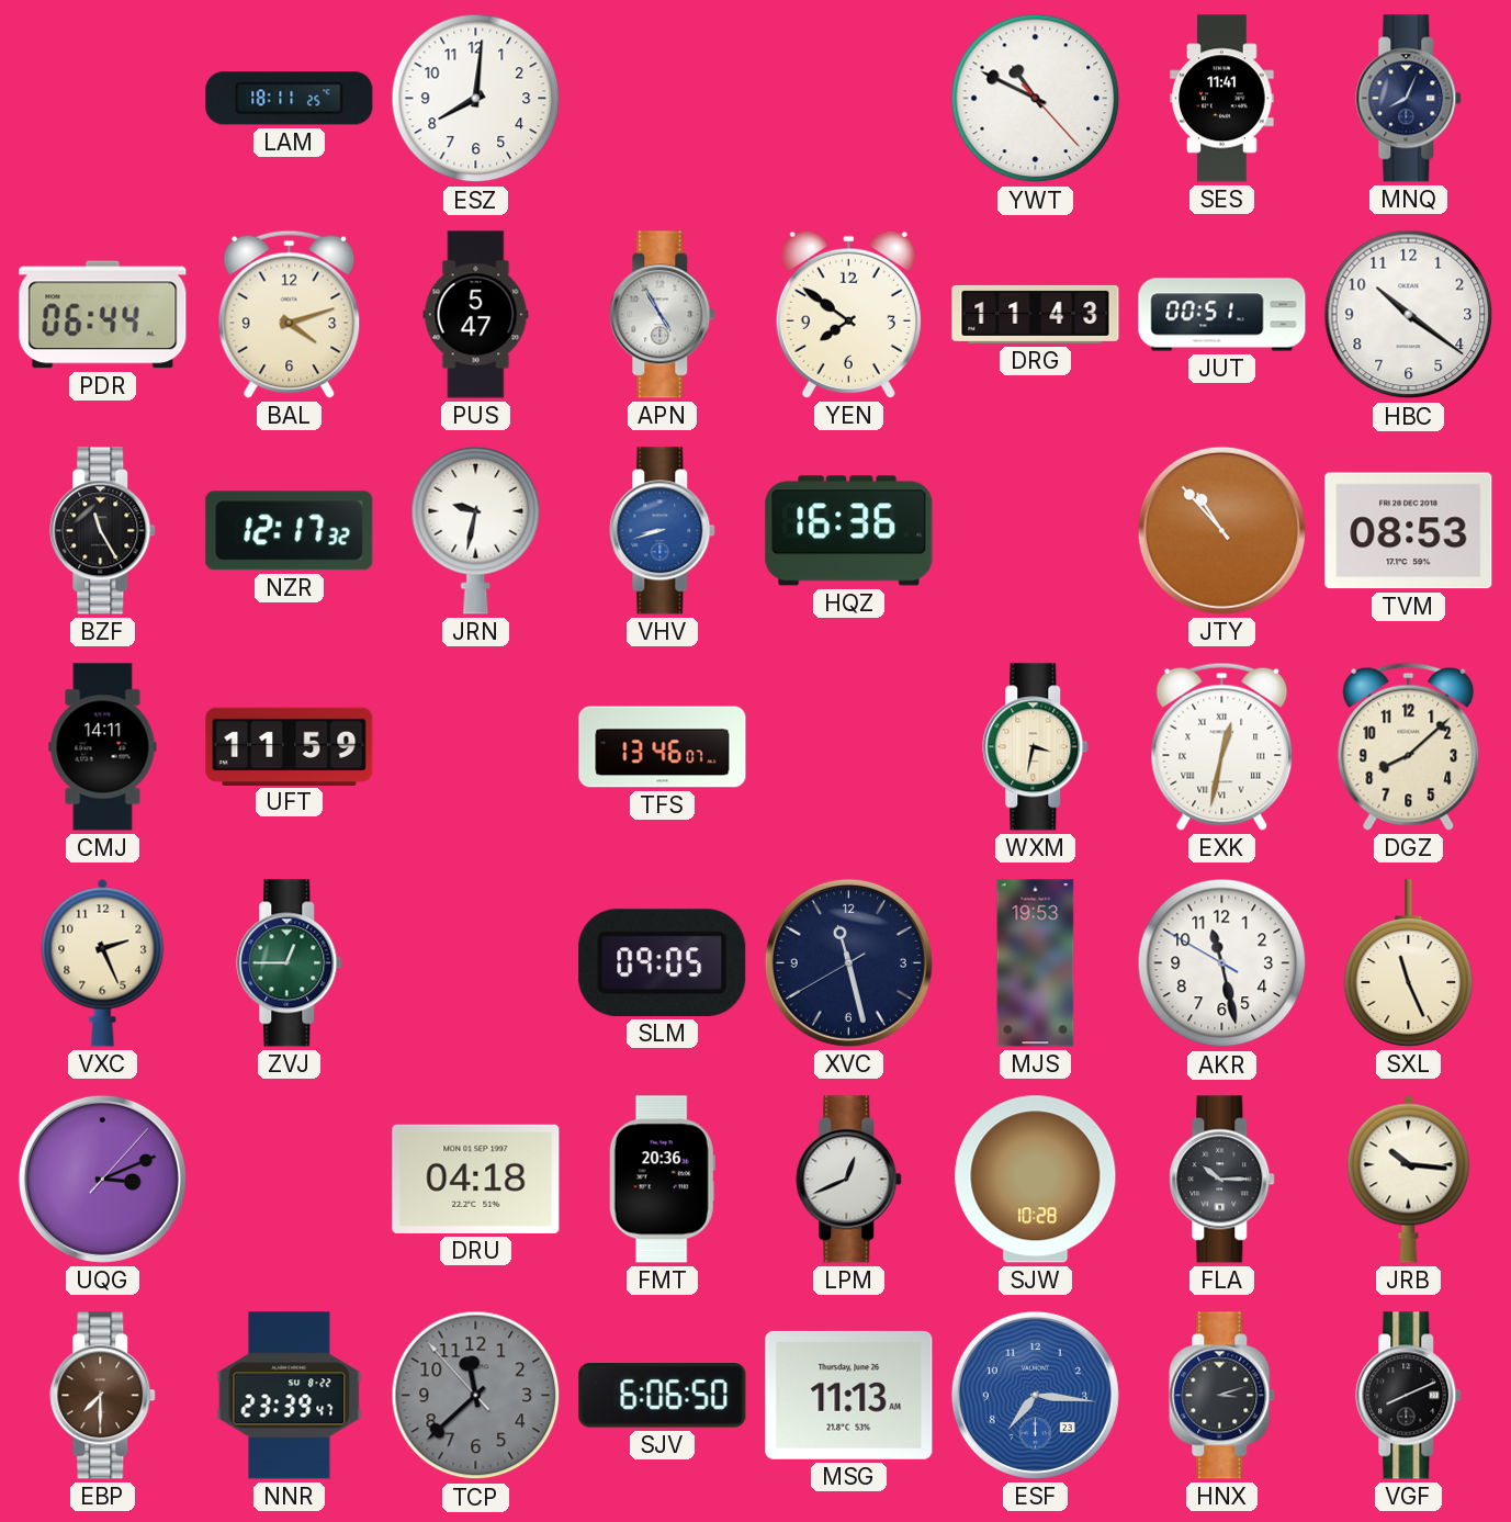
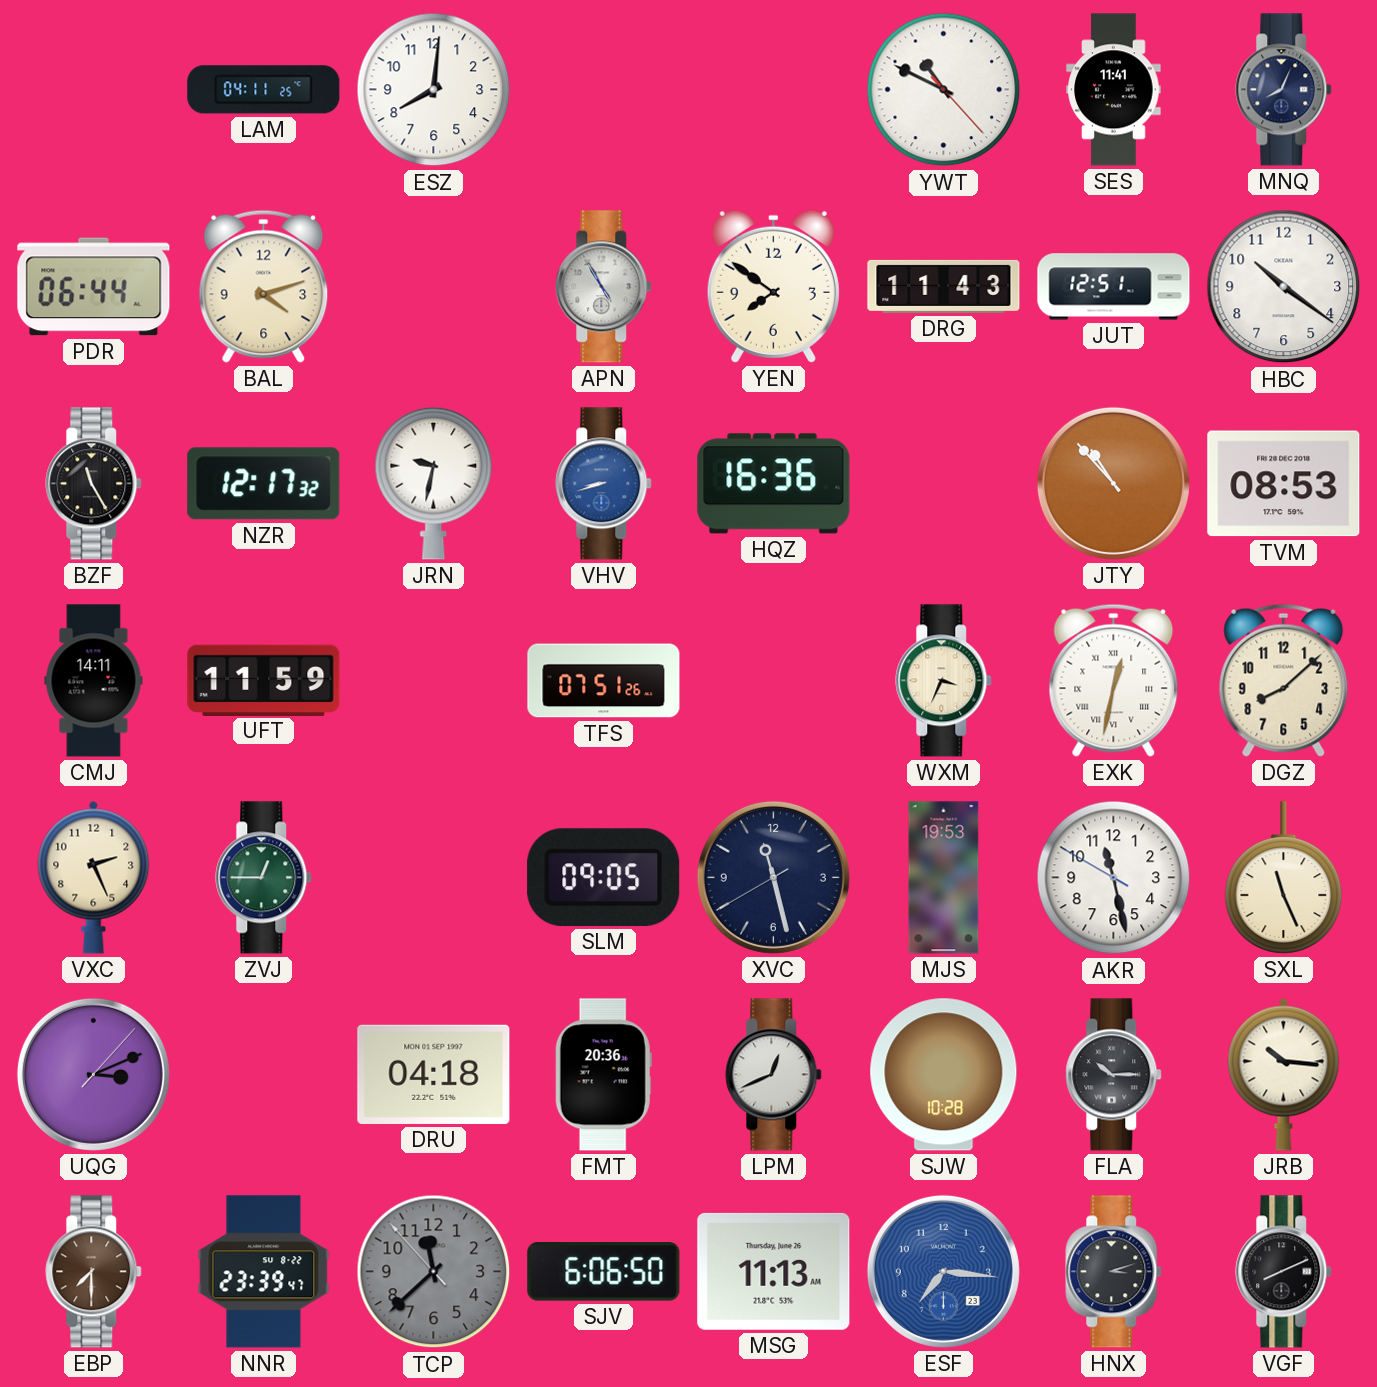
LAM: 18:11 -> 04:11 (264, 90)
PUS: 5:47 -> none (476, 315)
JUT: 00:51 -> 12:51 (1114, 287)
TFS: 13:46 -> 07:51 (604, 681)
WXM: 3:32 -> 3:34 (944, 681)
